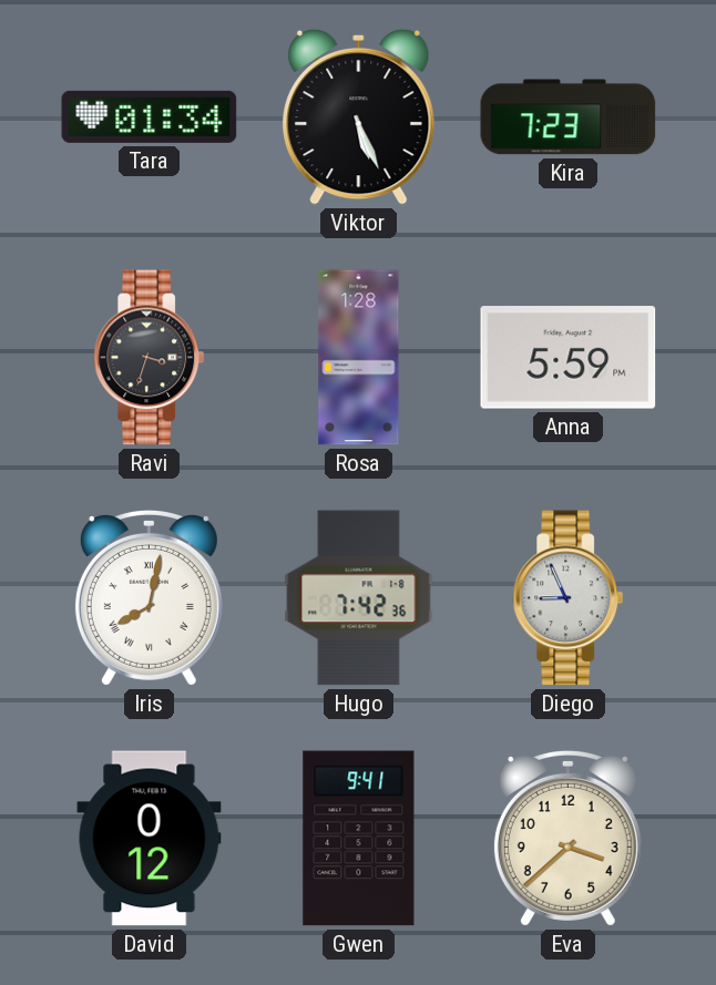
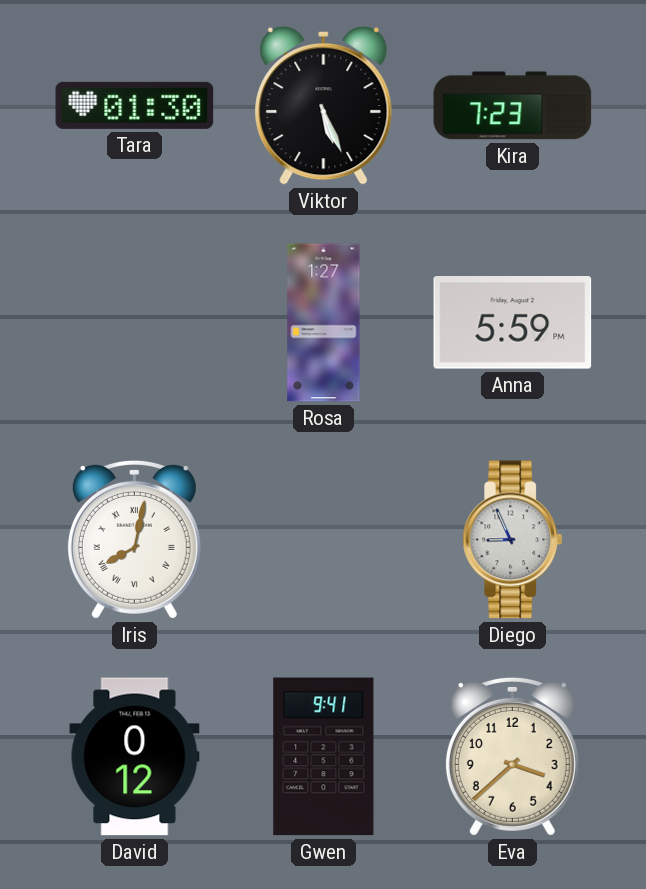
Tara: 01:34 -> 01:30 (135, 105)
Ravi: 3:33 -> none (150, 358)
Rosa: 1:28 -> 1:27 (324, 323)
Hugo: 7:42 -> none (359, 598)
